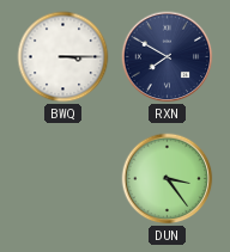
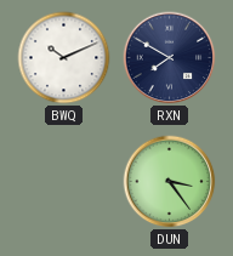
BWQ: 3:15 -> 10:11 (64, 58)
